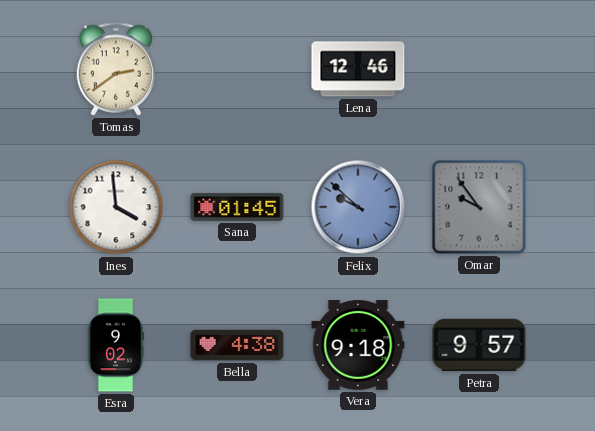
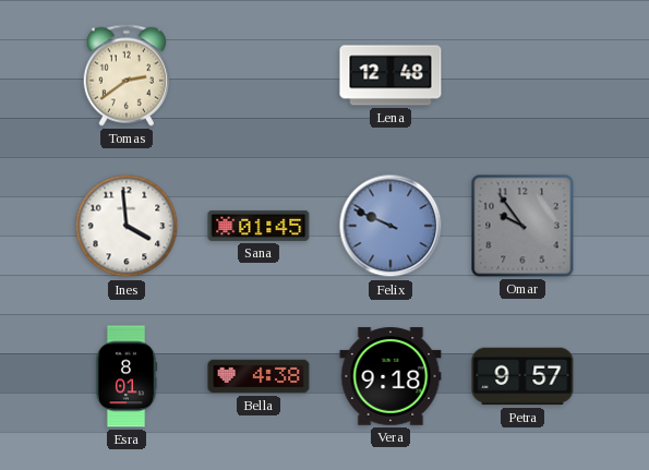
Lena: 12:46 -> 12:48 (390, 75)
Felix: 9:52 -> 9:49 (390, 226)
Esra: 9:02 -> 8:01 (127, 376)
